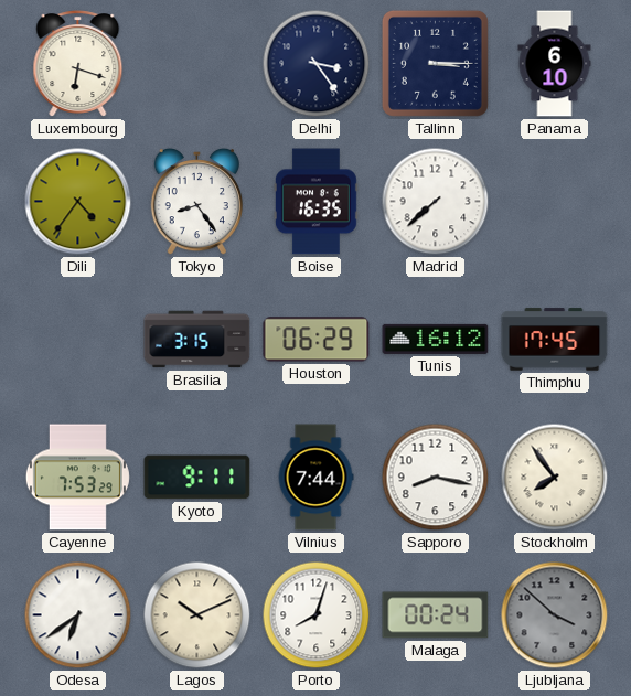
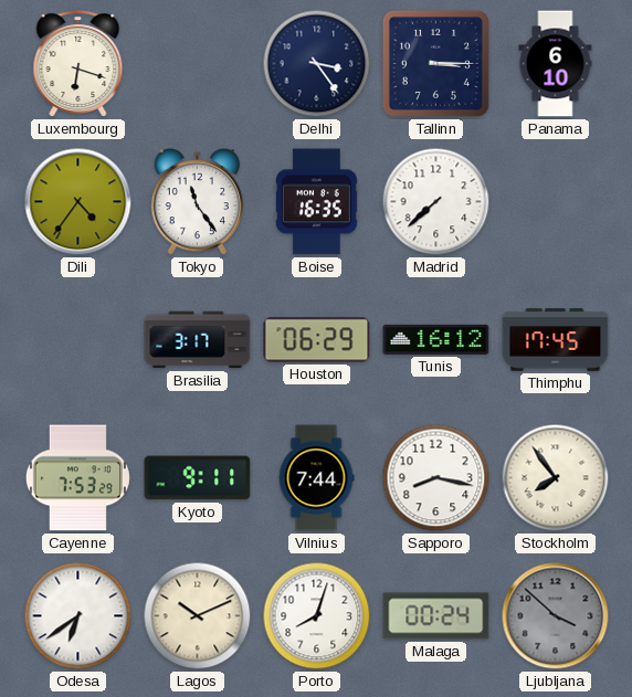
Tokyo: 8:24 -> 11:24 (197, 202)
Brasilia: 3:15 -> 3:17 (198, 340)
